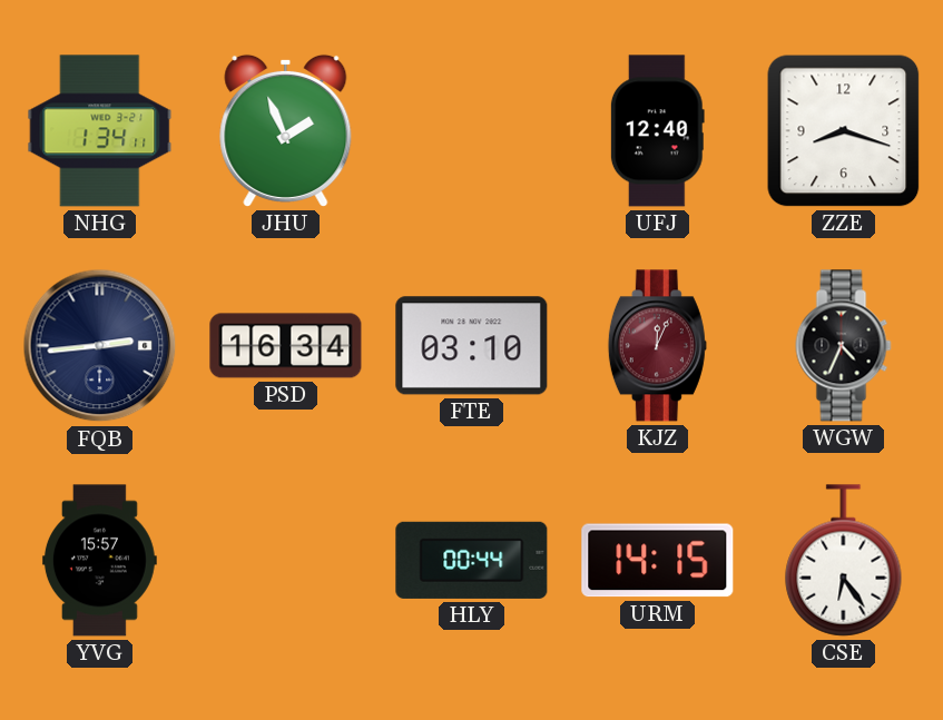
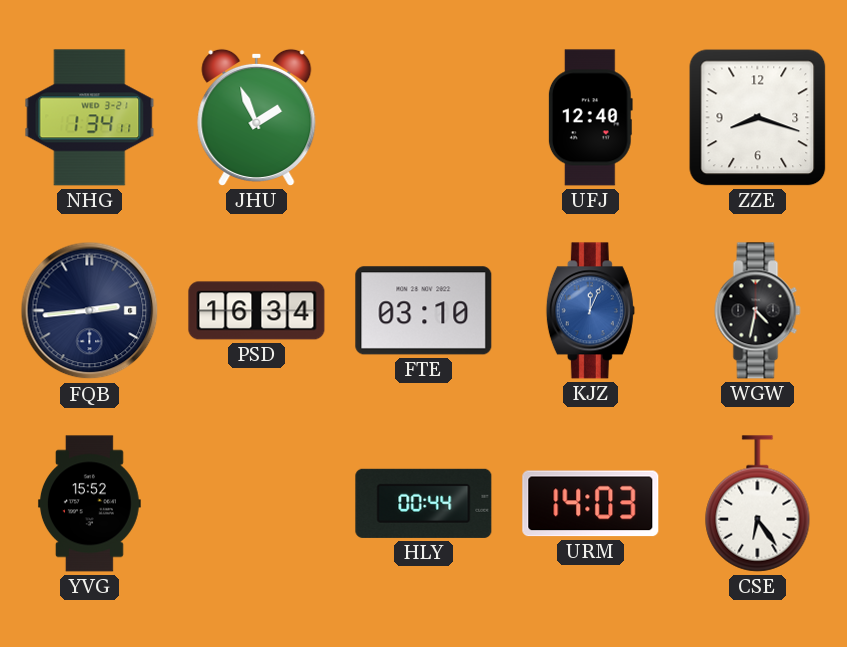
KJZ dial: burgundy -> blue (590, 311)
WGW: 4:34 -> 4:32 (758, 311)
YVG: 15:57 -> 15:52 (89, 504)
URM: 14:15 -> 14:03 (591, 504)
